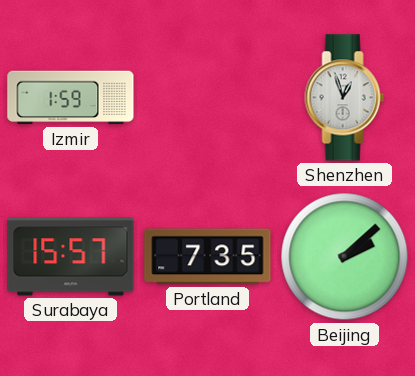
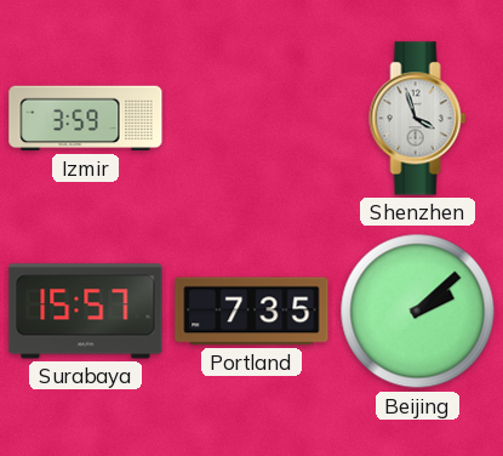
Izmir: 1:59 -> 3:59 (86, 119)
Shenzhen: 12:57 -> 3:57 (418, 119)
